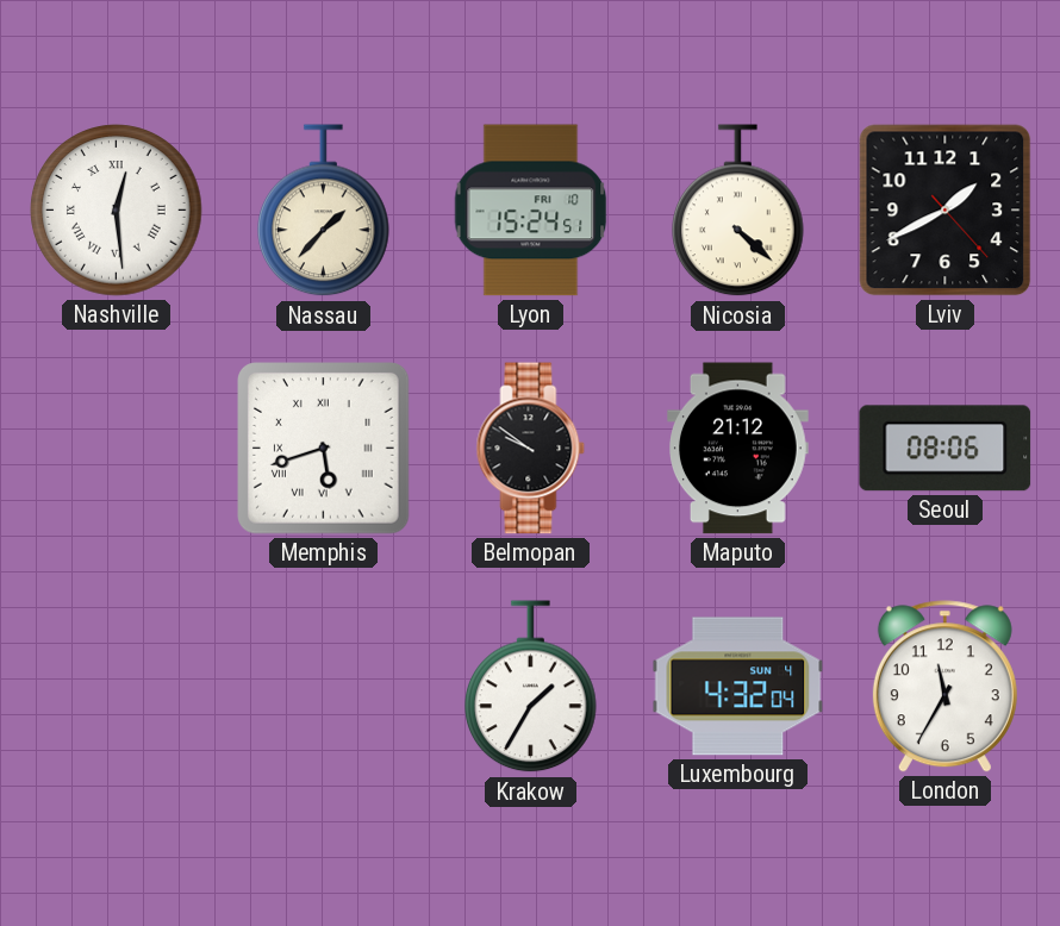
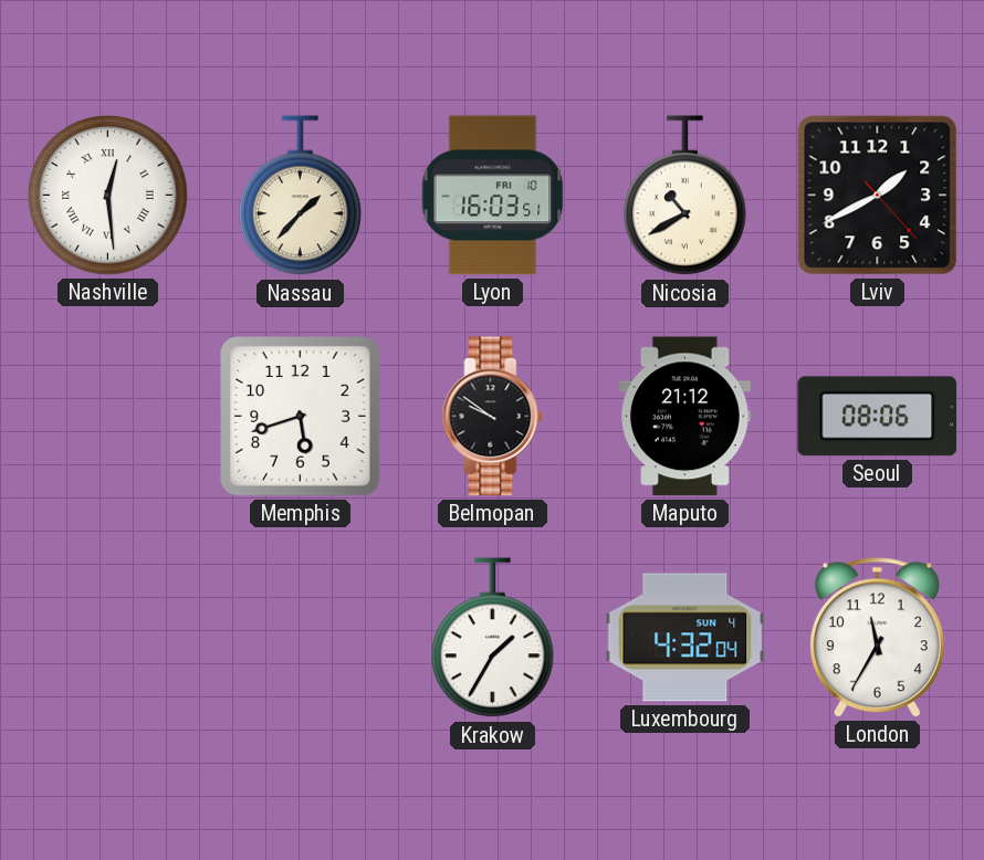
Lyon: 15:24 -> 16:03 (493, 196)
Nicosia: 4:22 -> 10:40 (685, 196)
Memphis numerals: Roman -> Arabic (301, 417)
